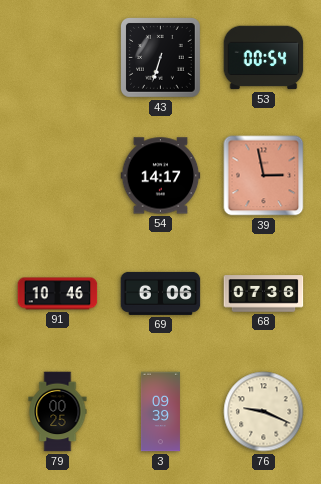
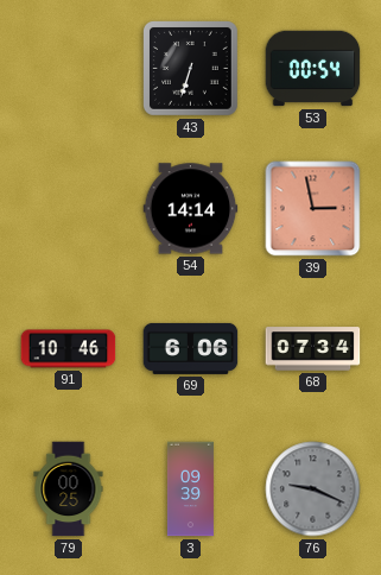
54: 14:17 -> 14:14 (191, 209)
68: 07:36 -> 07:34 (313, 349)
76 dial: cream -> grey (313, 489)
